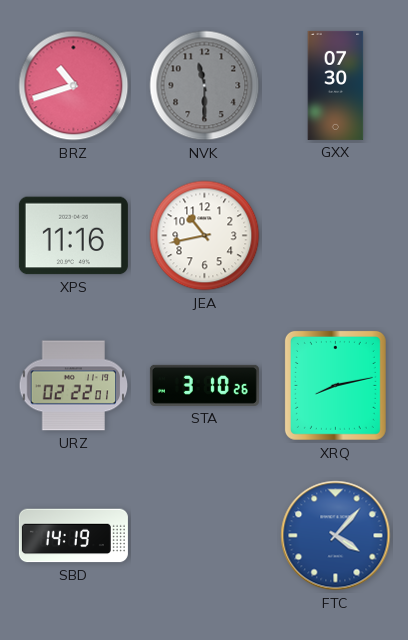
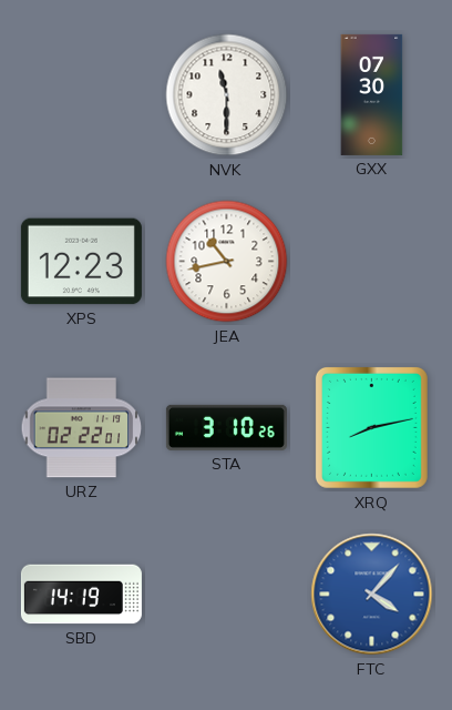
BRZ: 10:42 -> none (74, 86)
NVK dial: grey -> white (227, 95)
XPS: 11:16 -> 12:23 (81, 262)
